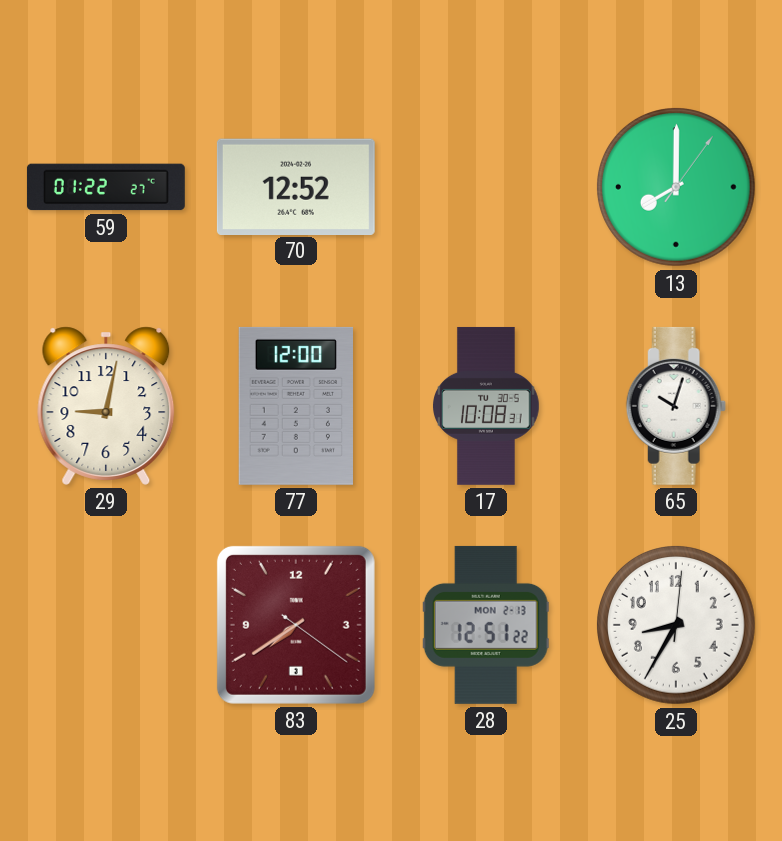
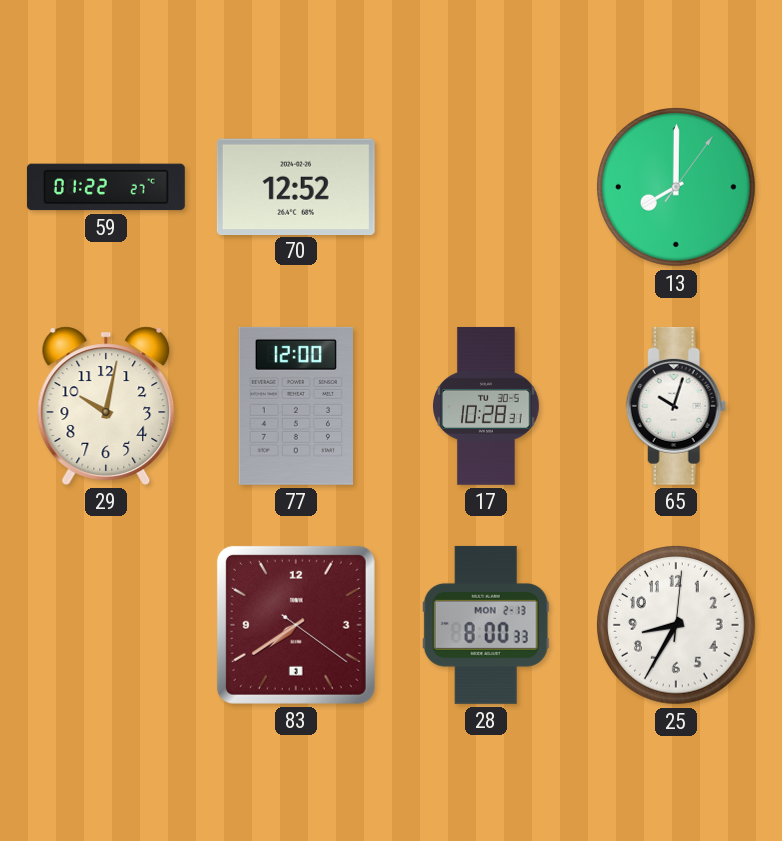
29: 9:02 -> 10:02 (106, 406)
17: 10:08 -> 10:28 (486, 406)
28: 12:51 -> 8:00 (486, 625)
